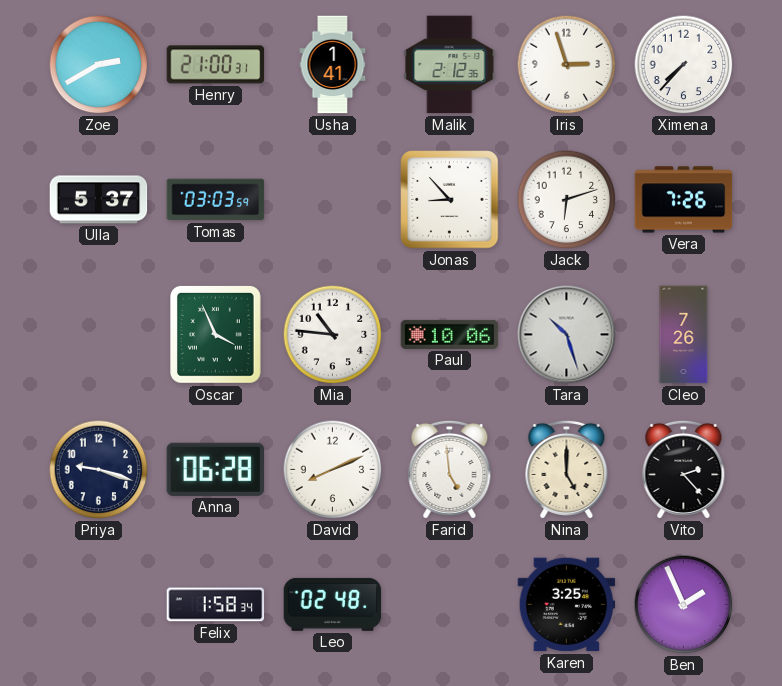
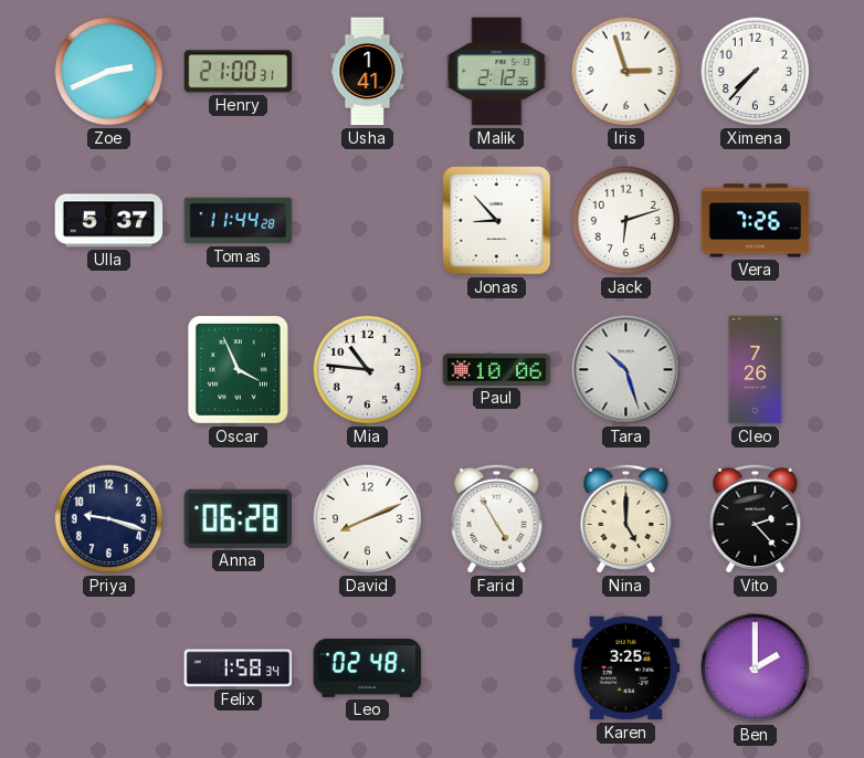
Zoe: 2:40 -> 2:41 (109, 72)
Tomas: 03:03 -> 11:44 (239, 221)
Farid: 4:59 -> 4:55 (497, 518)
Ben: 1:56 -> 2:00 (756, 668)
